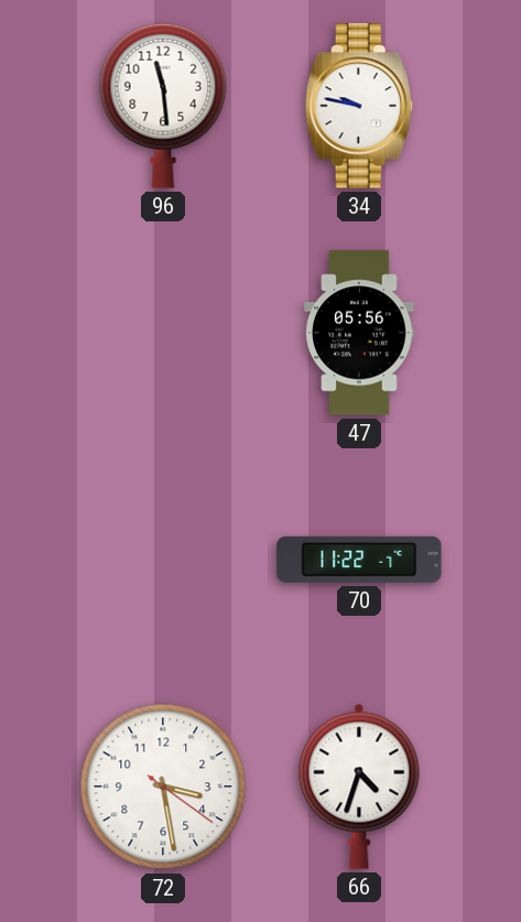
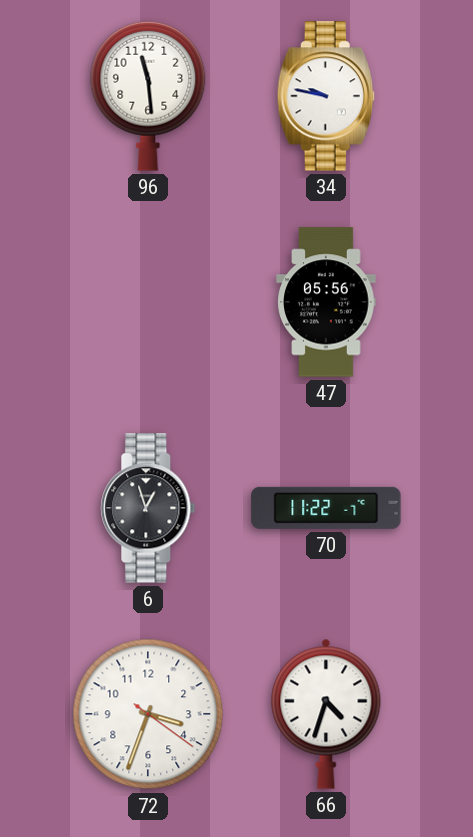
6: none -> 12:57 (148, 508)
72: 3:28 -> 3:33 (148, 714)
